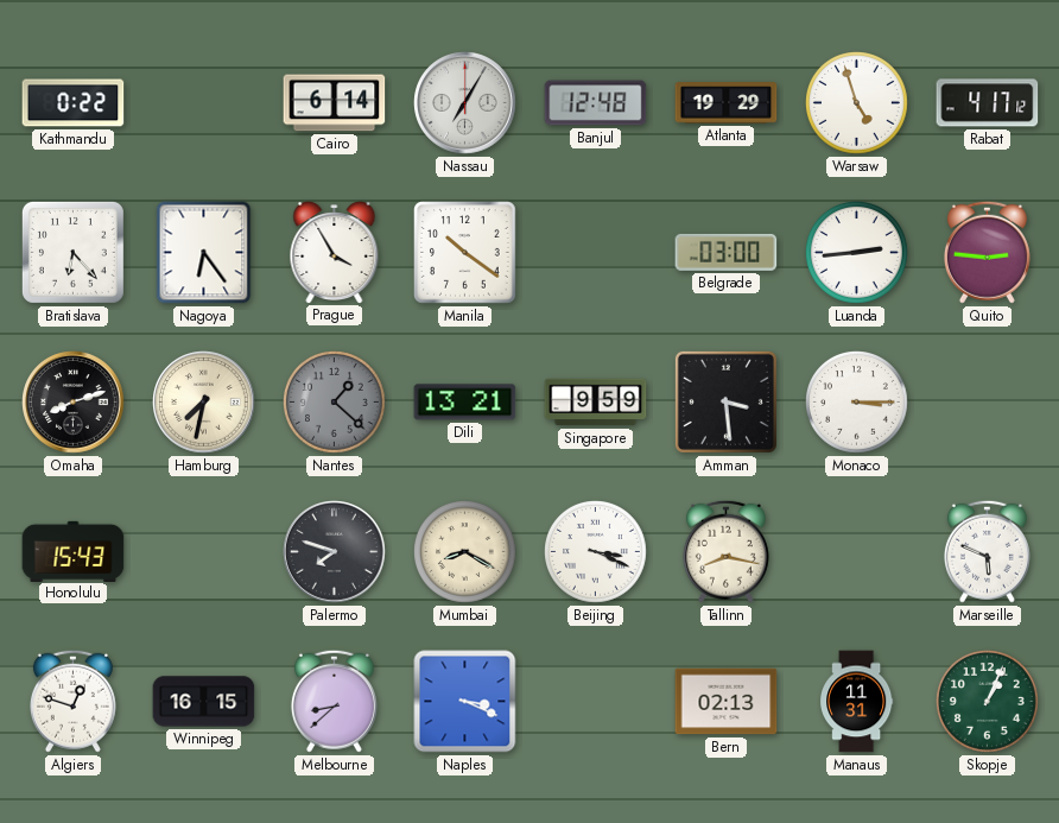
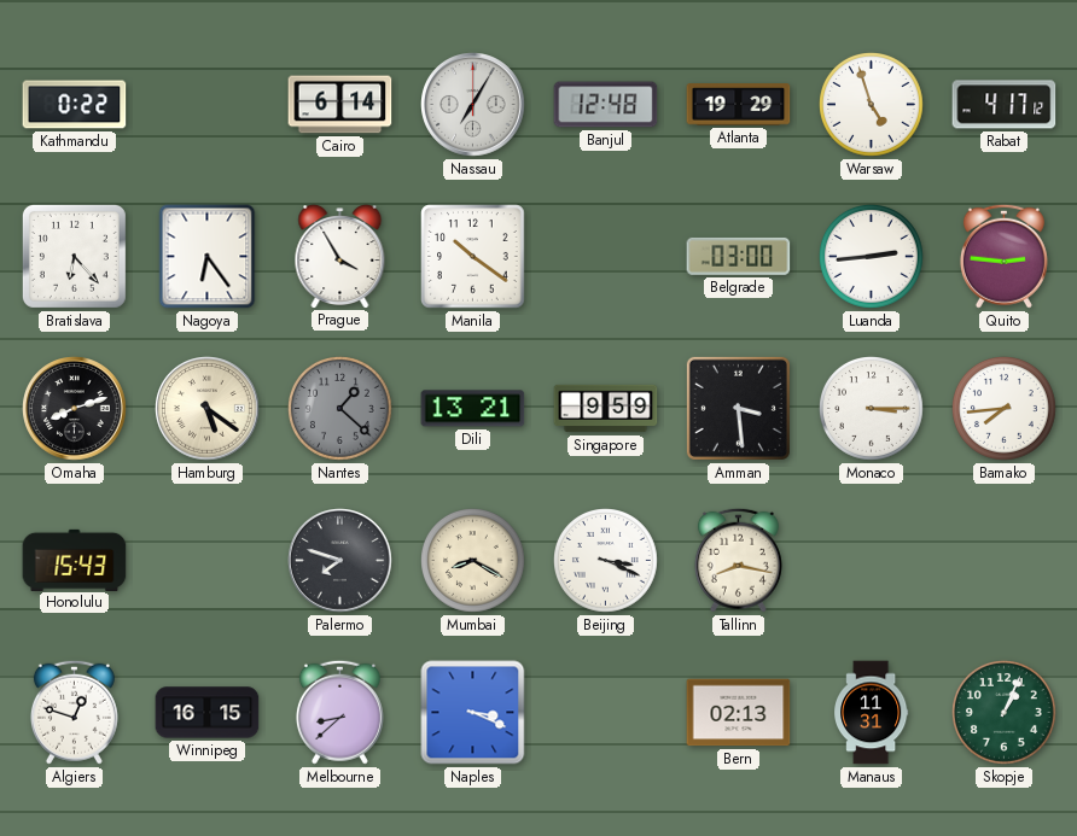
Hamburg: 7:32 -> 5:21 (208, 409)
Bamako: none -> 7:44 (1005, 409)
Marseille: 5:49 -> none (987, 551)
